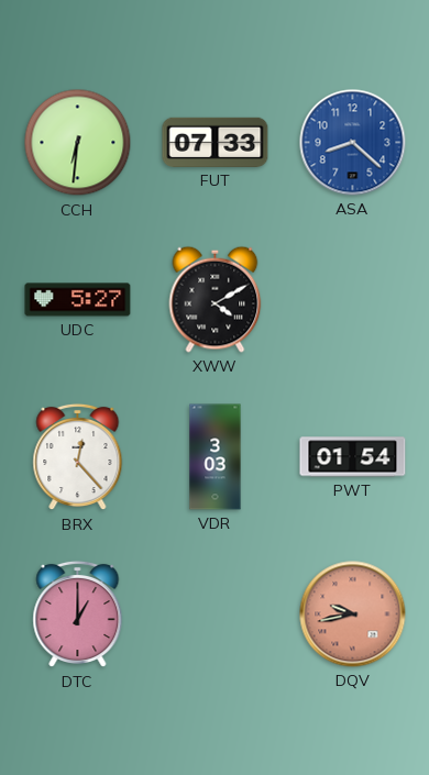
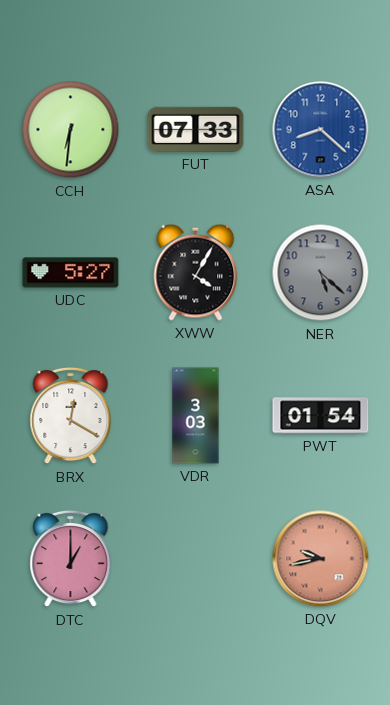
XWW: 4:10 -> 4:05 (196, 272)
NER: none -> 5:22 (321, 273)
BRX: 12:23 -> 12:20 (71, 416)
